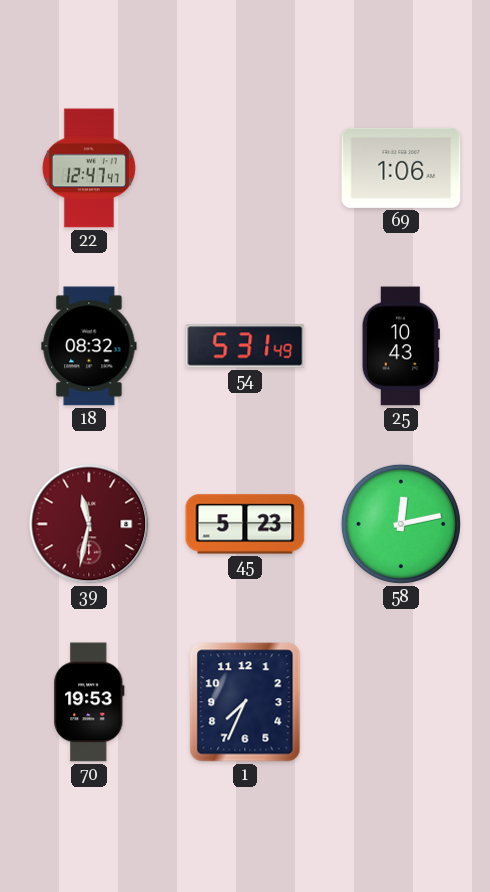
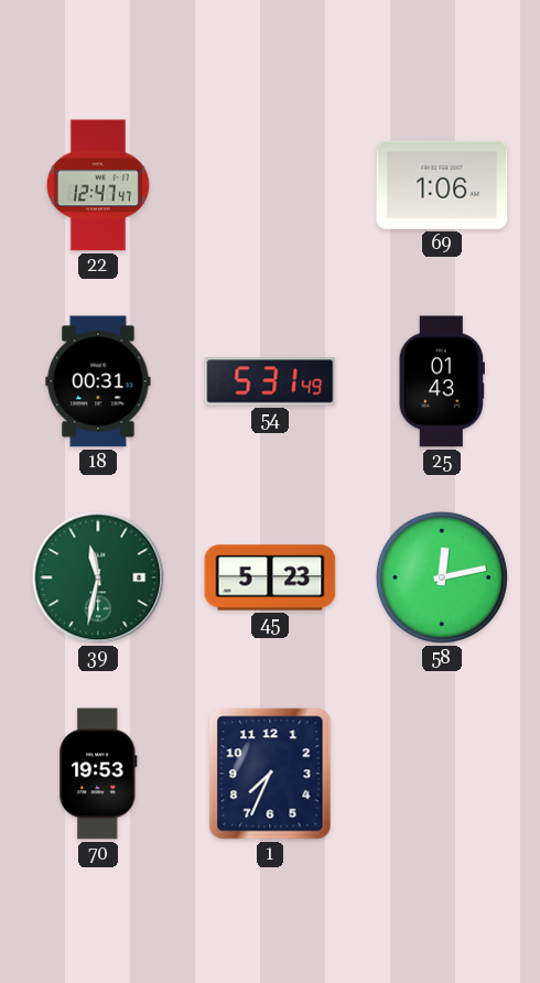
18: 08:32 -> 00:31 (98, 381)
25: 10:43 -> 01:43 (442, 381)
39 dial: burgundy -> green (98, 577)
